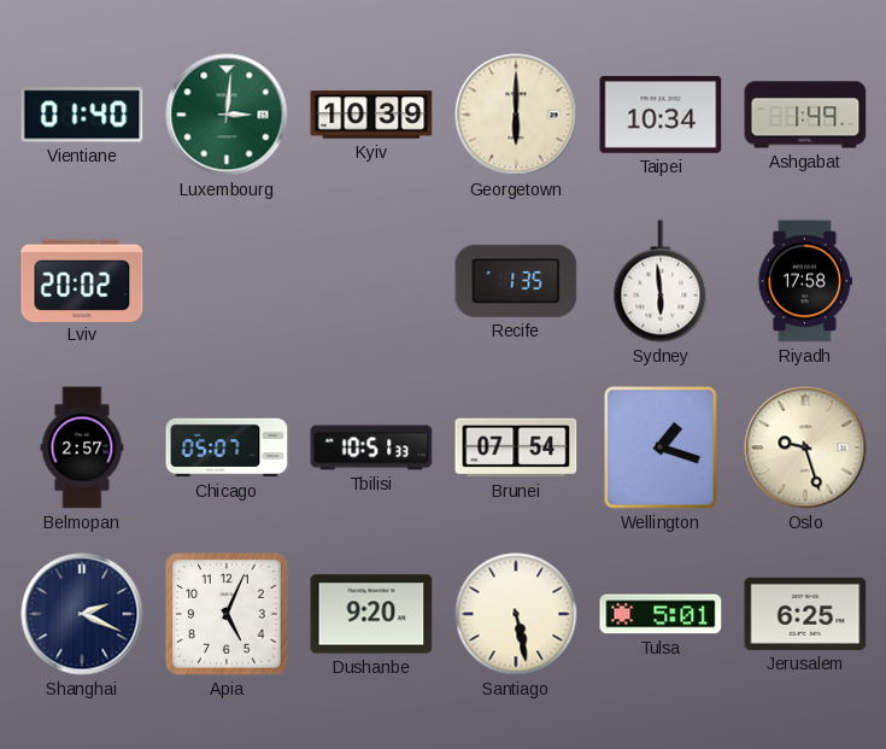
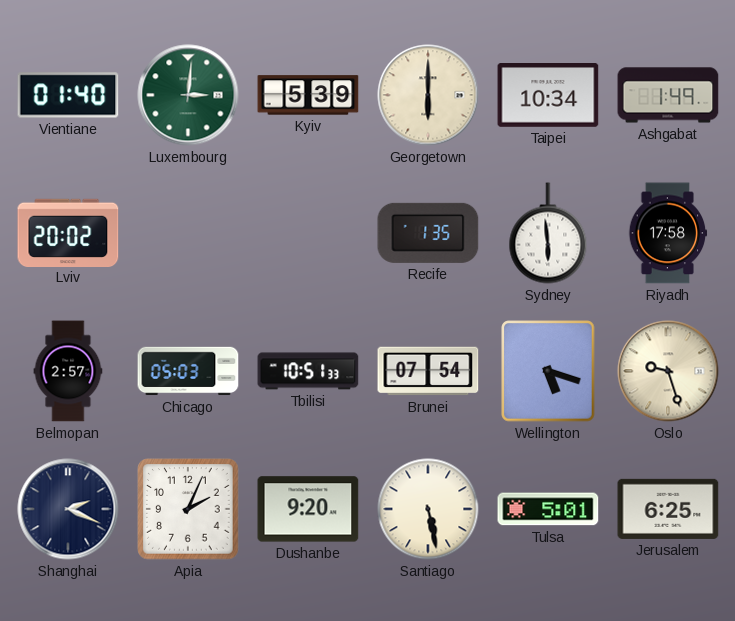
Kyiv: 10:39 -> 5:39 (308, 95)
Chicago: 05:07 -> 05:03 (188, 371)
Wellington: 1:18 -> 5:18 (548, 371)
Apia: 5:04 -> 2:04 (188, 509)
